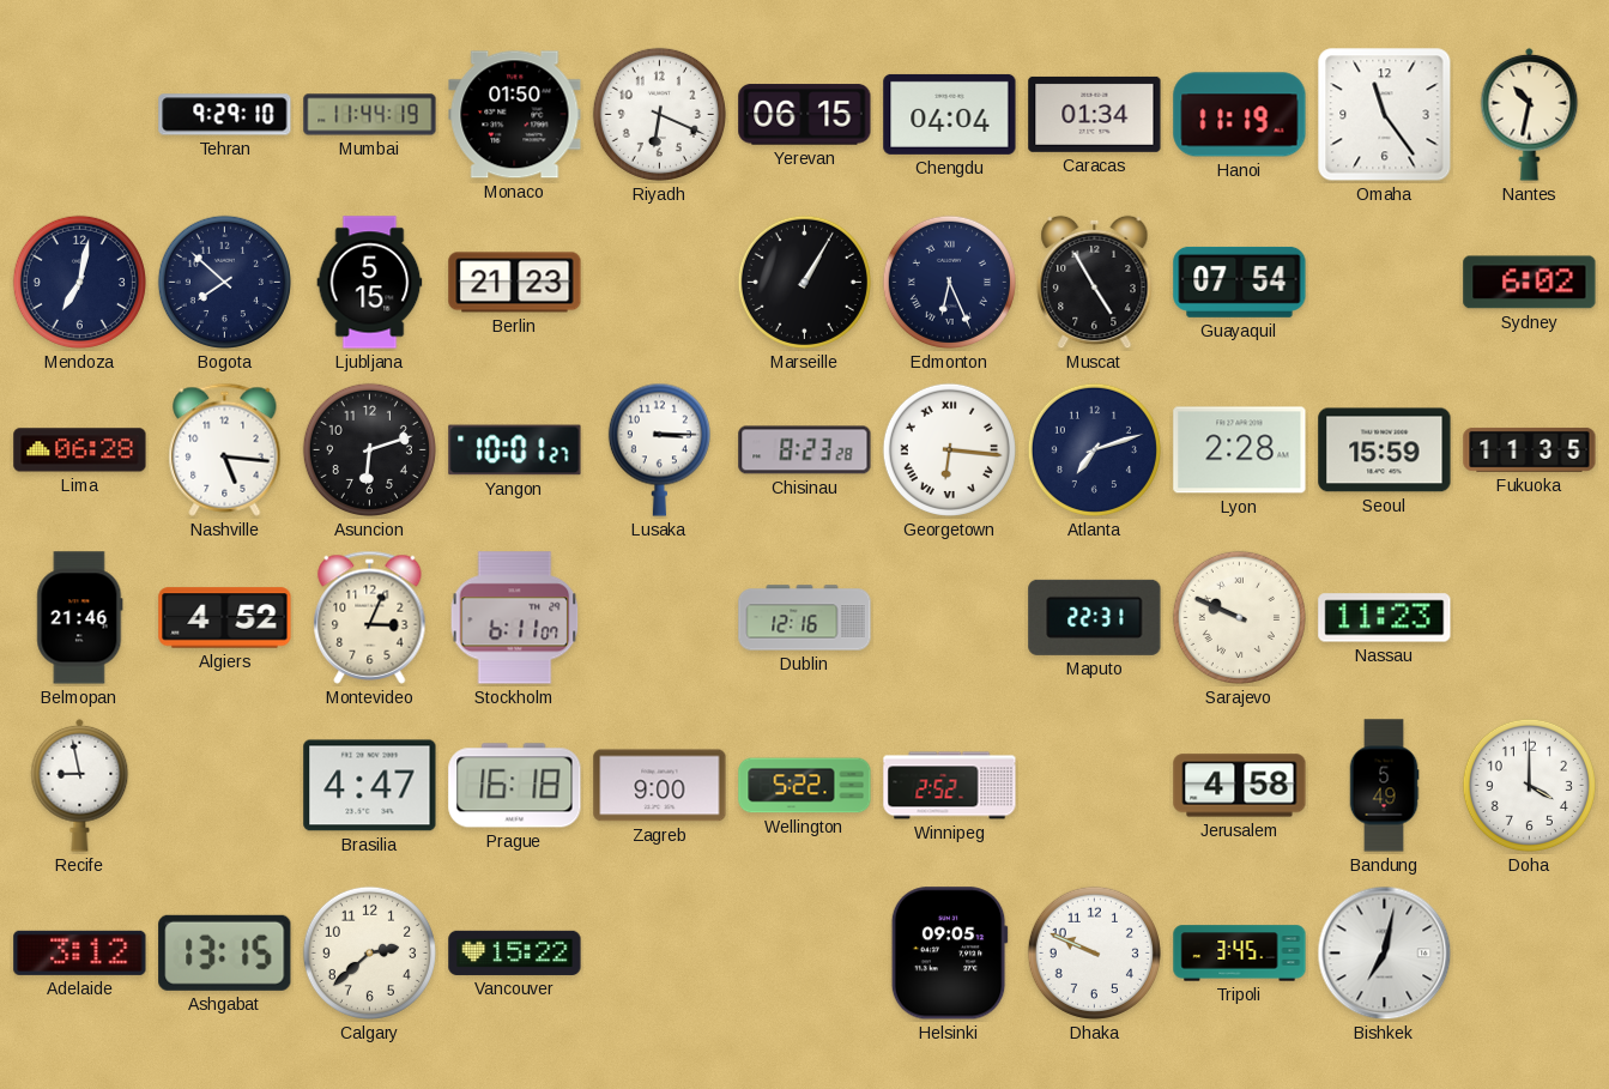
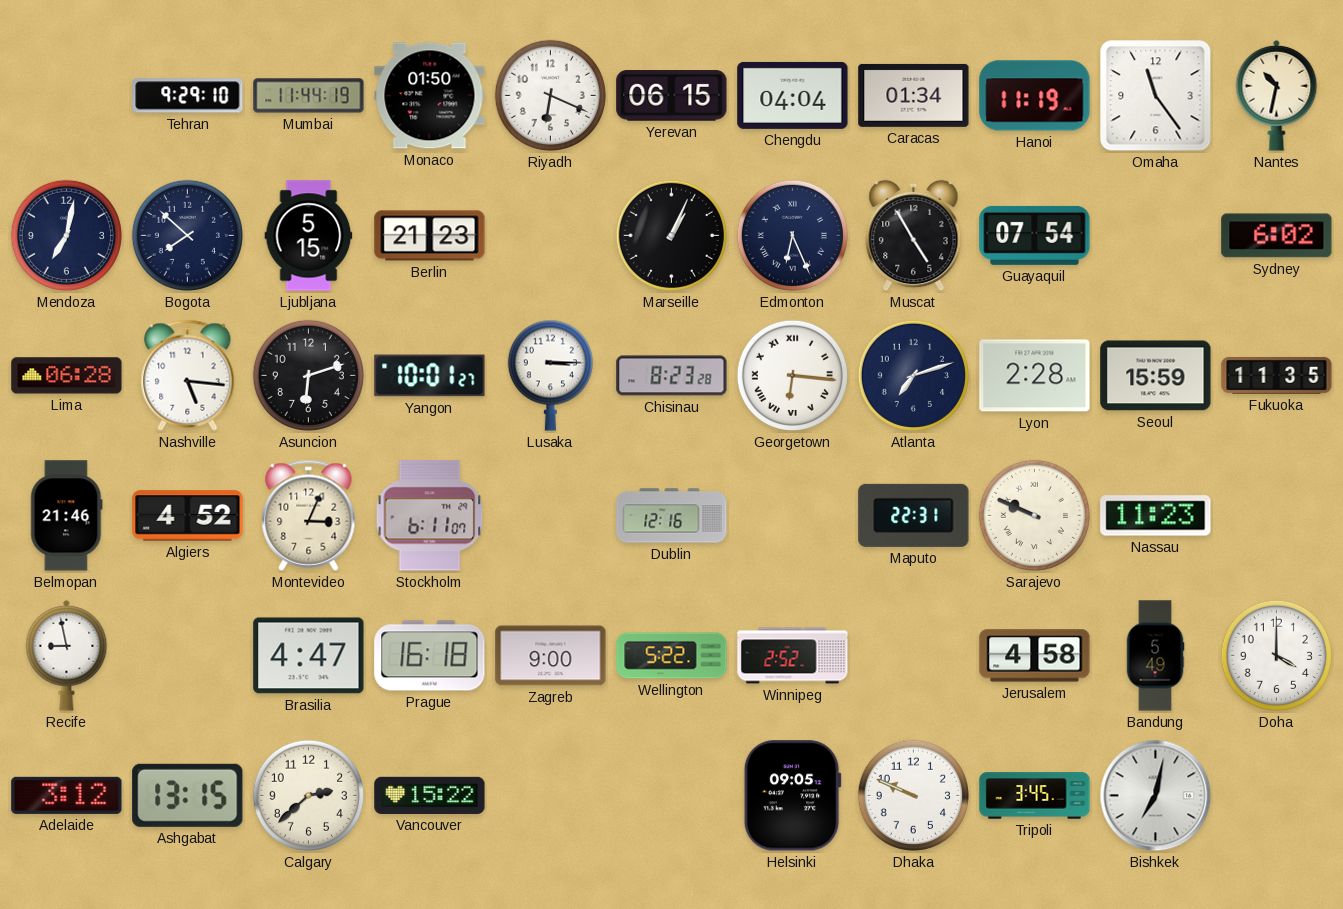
Marseille: 1:05 -> 1:04 (671, 235)
